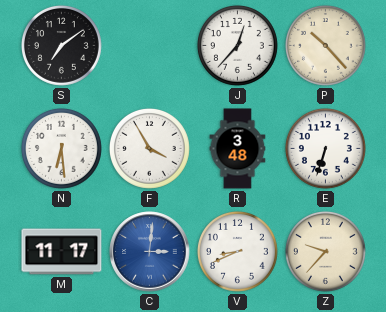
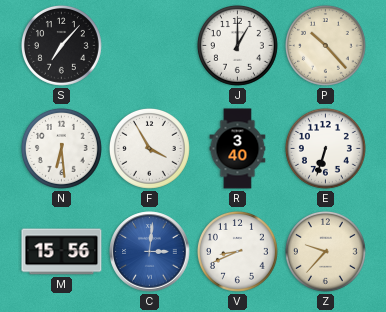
S: 7:09 -> 7:07 (61, 45)
J: 12:37 -> 1:00 (237, 45)
R: 3:48 -> 3:40 (238, 149)
M: 11:17 -> 15:56 (62, 252)
